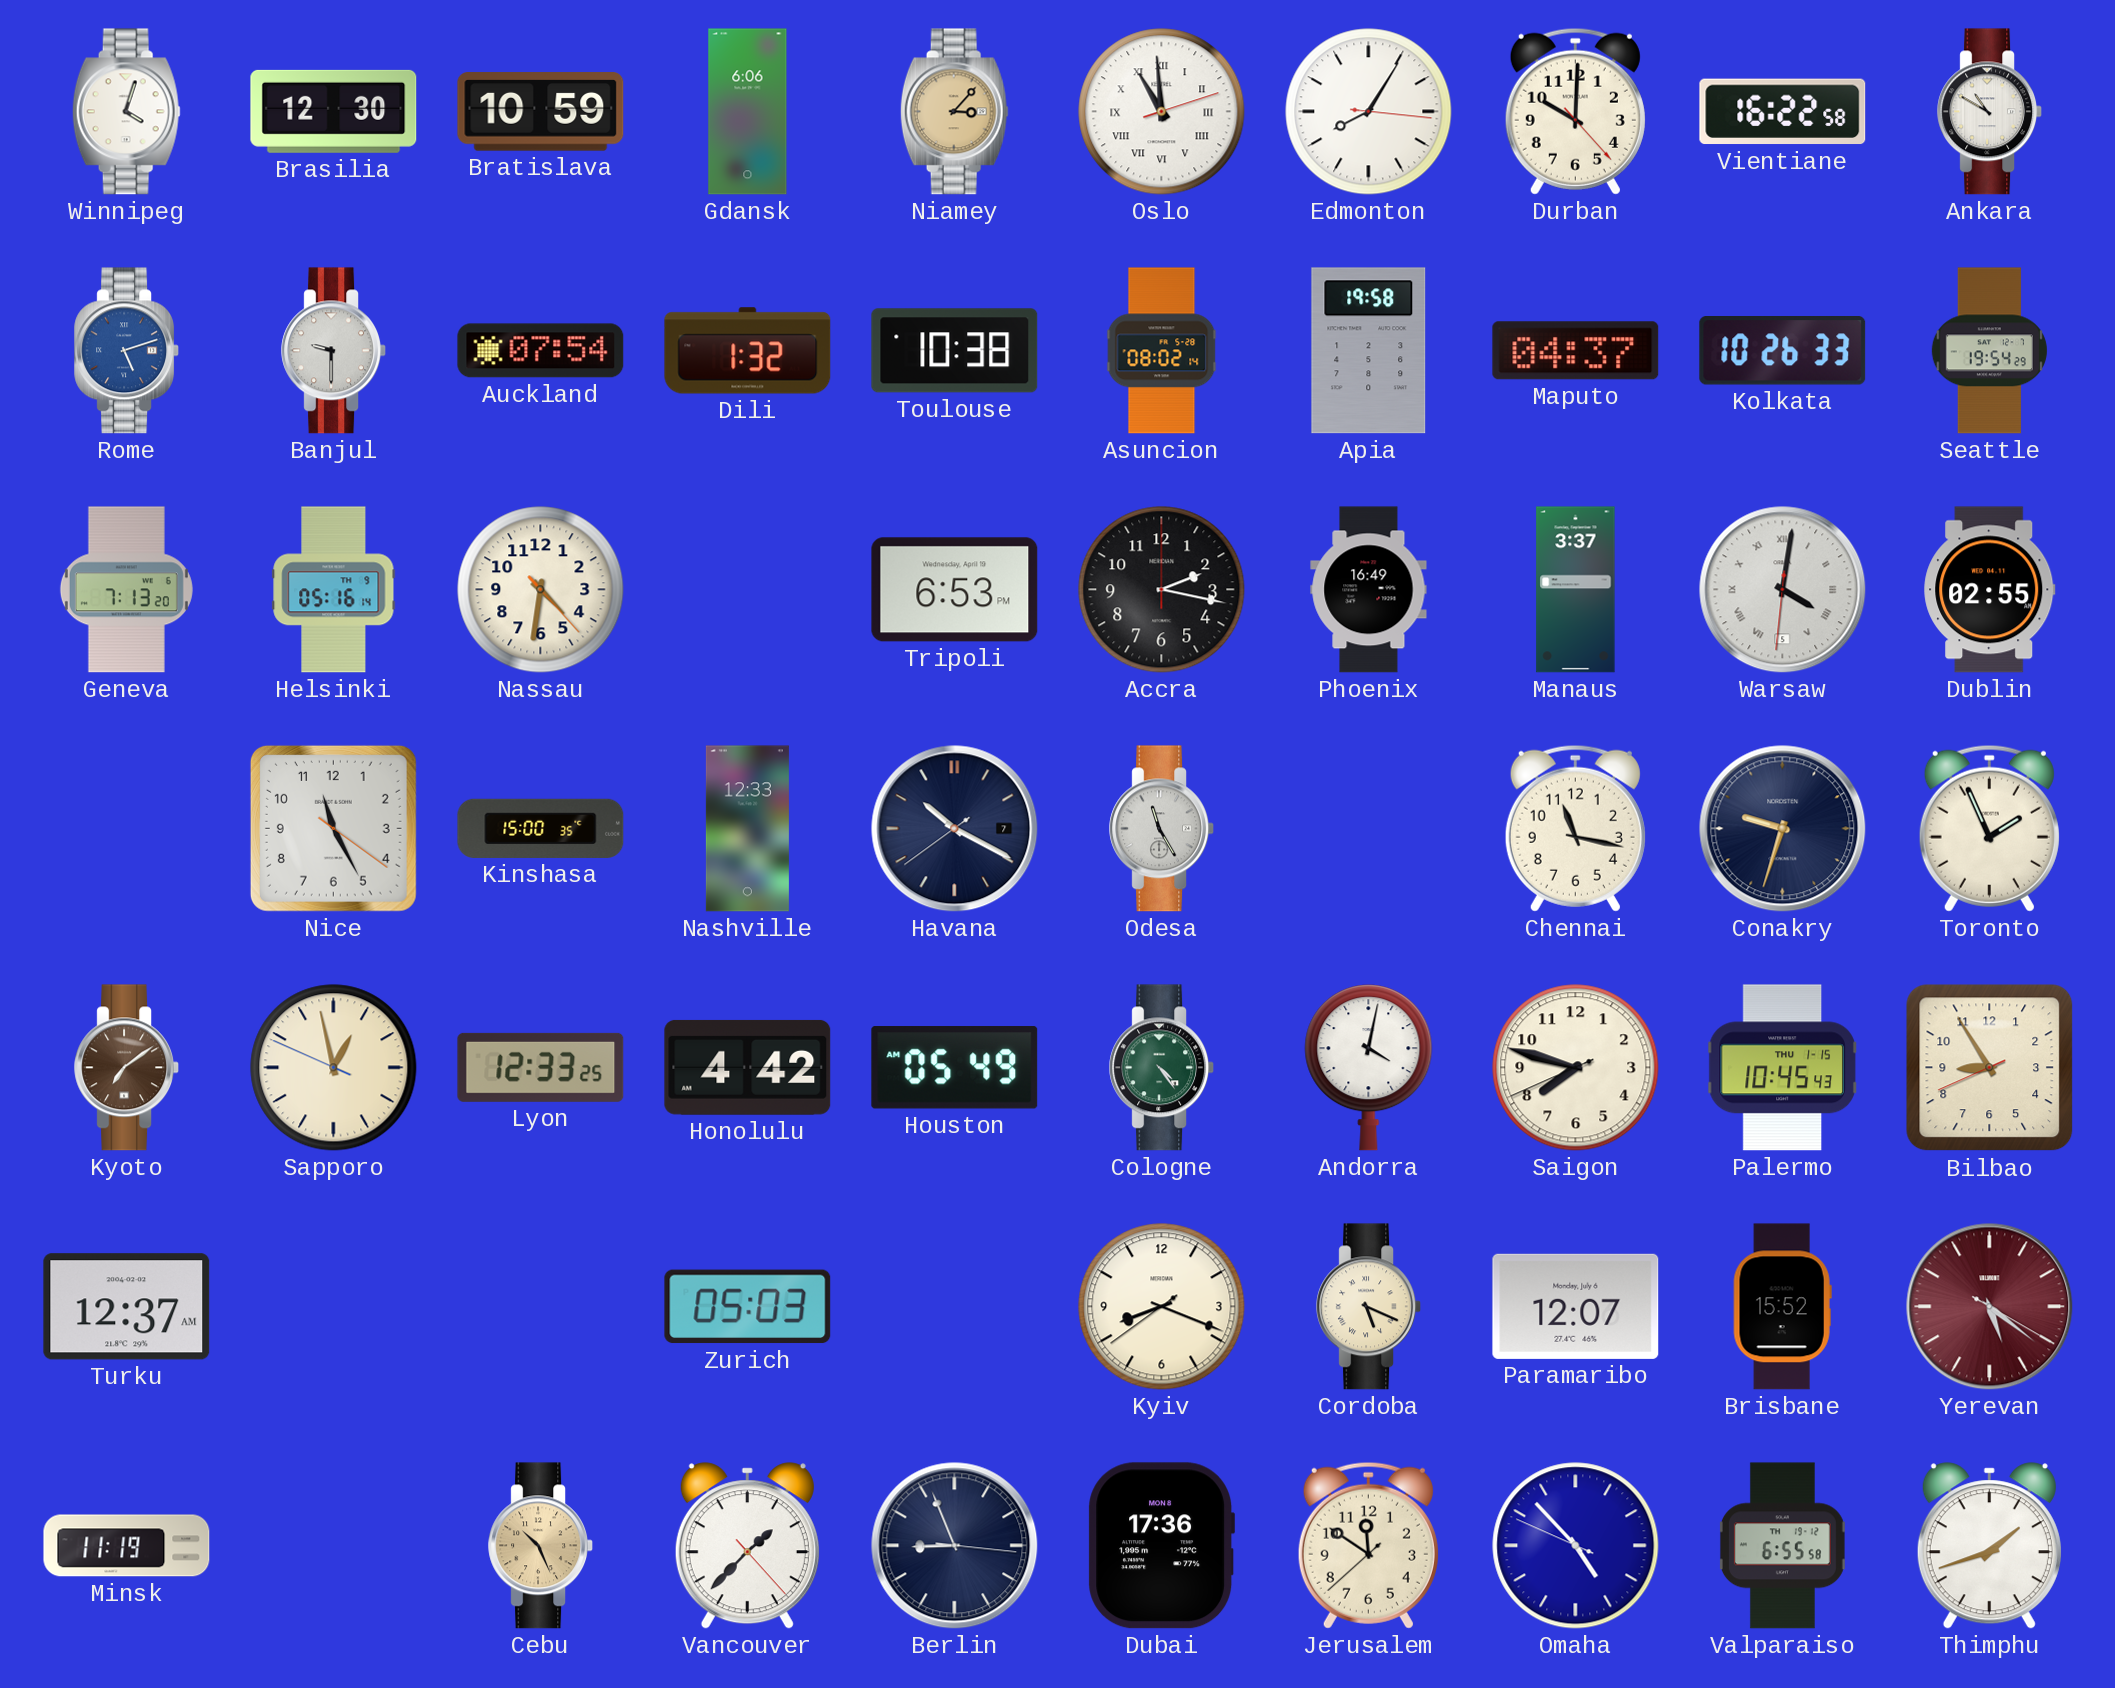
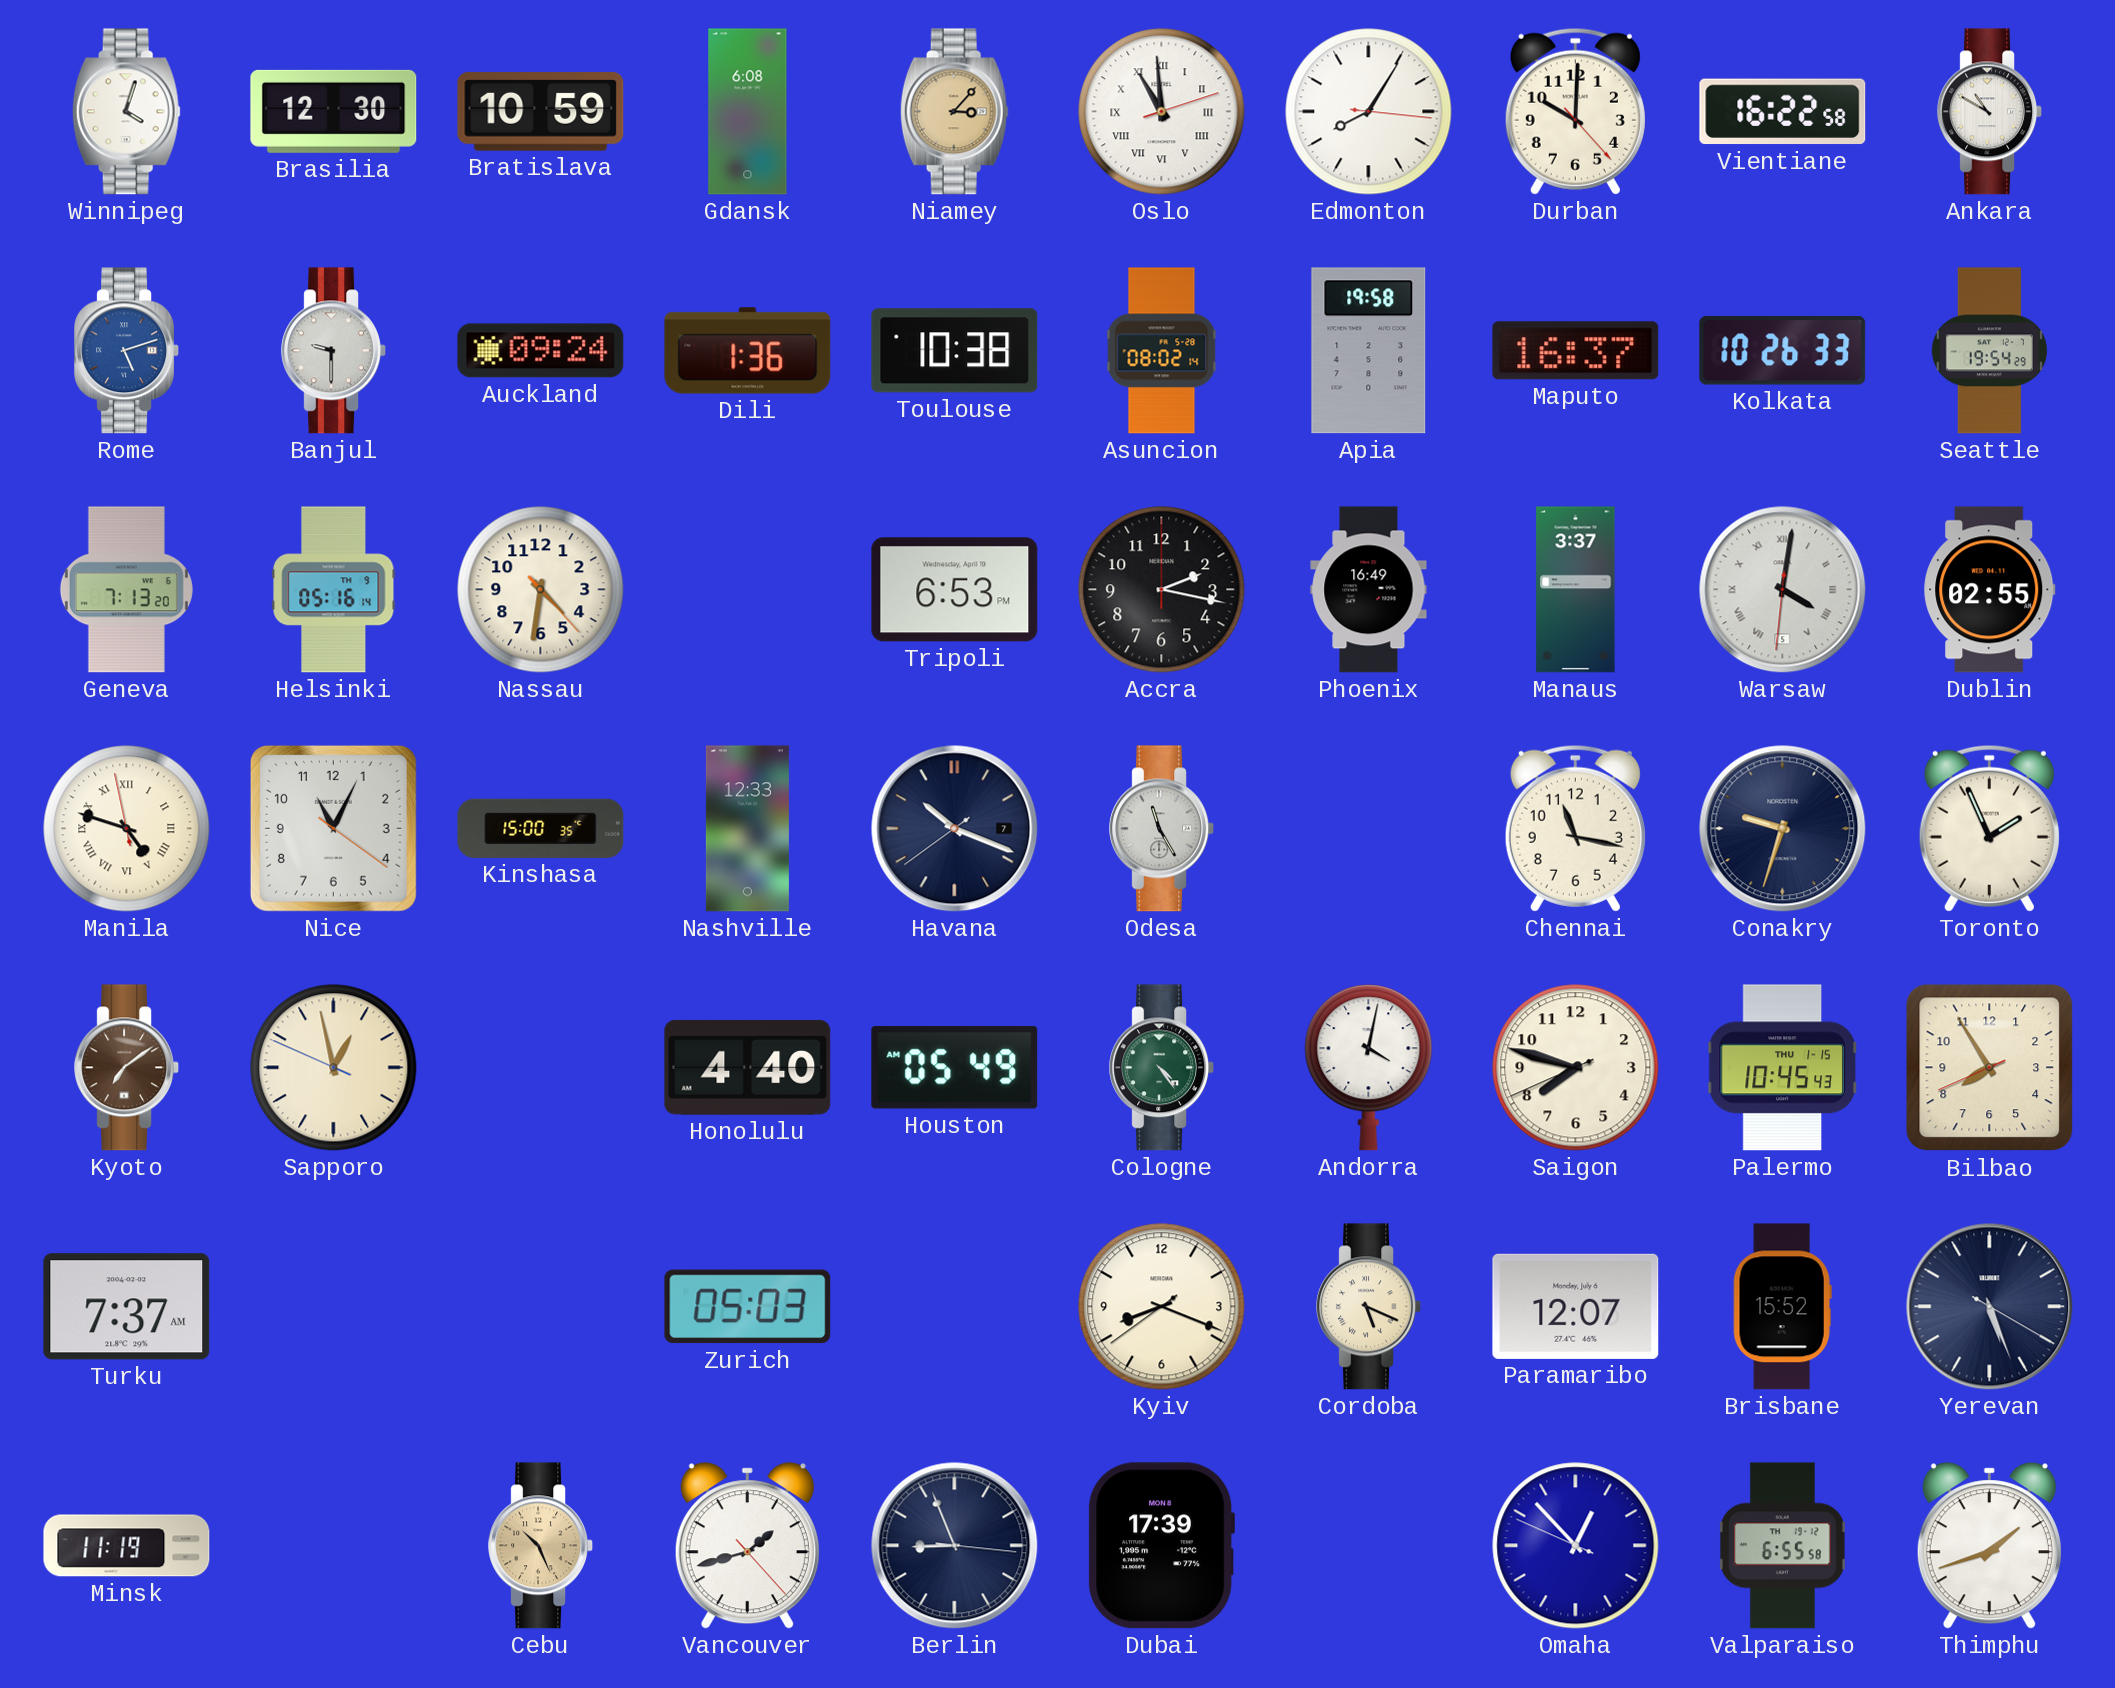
Gdansk: 6:06 -> 6:08 (748, 112)
Auckland: 07:54 -> 09:24 (541, 351)
Dili: 1:32 -> 1:36 (748, 351)
Maputo: 04:37 -> 16:37 (1576, 351)
Manila: none -> 4:47 (127, 829)
Nice: 11:25 -> 11:04 (333, 828)
Havana: 10:19 -> 10:18 (955, 829)
Lyon: 12:33 -> none (541, 1067)
Honolulu: 4:42 -> 4:40 (748, 1067)
Bilbao: 8:54 -> 7:54 (1990, 1068)
Turku: 12:37 -> 7:37 (127, 1307)
Yerevan: 5:21 -> 5:26 (1990, 1307)
Yerevan dial: burgundy -> navy (1990, 1307)
Vancouver: 1:37 -> 1:42 (747, 1546)
Dubai: 17:36 -> 17:39 (1161, 1546)
Jerusalem: 11:50 -> none (1368, 1545)
Omaha: 4:52 -> 12:52 (1576, 1546)
